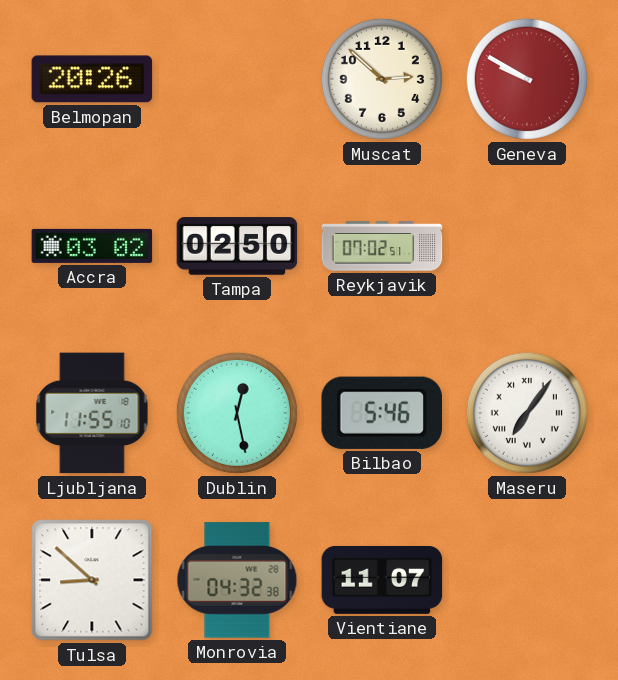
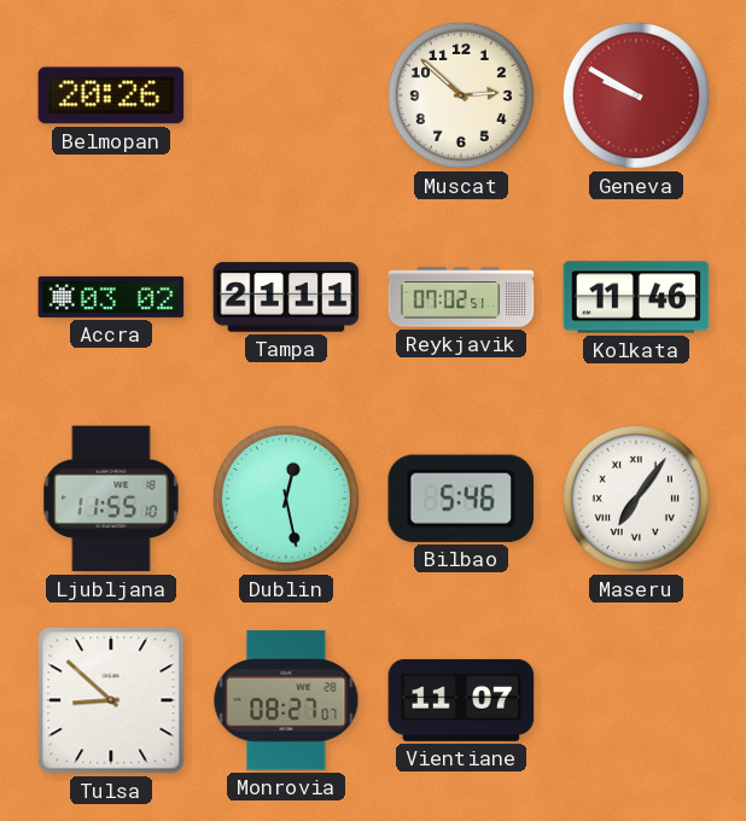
Tampa: 02:50 -> 21:11 (286, 297)
Kolkata: none -> 11:46 (636, 297)
Monrovia: 04:32 -> 08:27 (286, 700)
